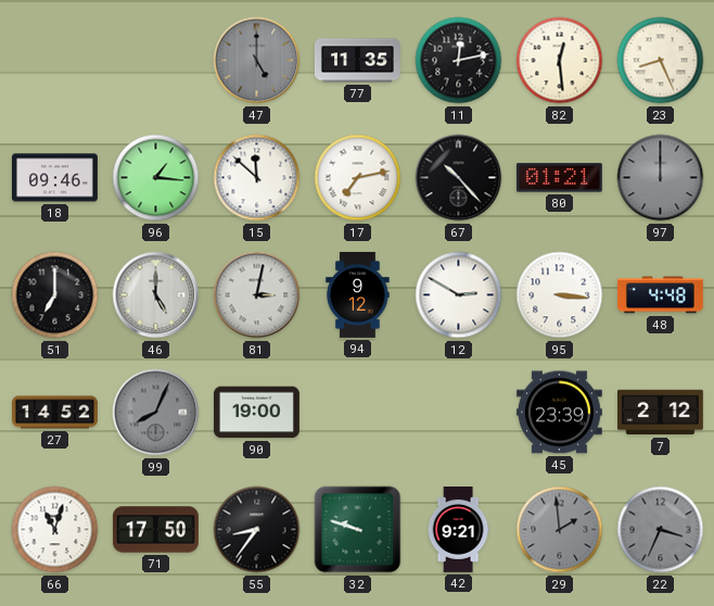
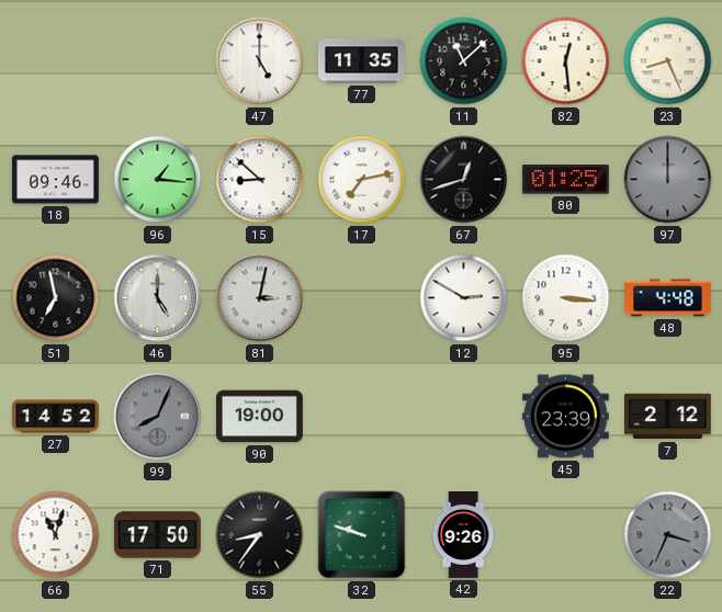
47 dial: grey -> white (260, 61)
11: 12:13 -> 11:08 (464, 61)
15: 11:52 -> 8:52 (260, 180)
67: 10:23 -> 12:42 (464, 180)
80: 01:21 -> 01:25 (565, 180)
51: 7:00 -> 6:58 (56, 298)
94: 9:12 -> none (358, 294)
42: 9:21 -> 9:26 (463, 535)
29: 1:59 -> none (560, 530)
